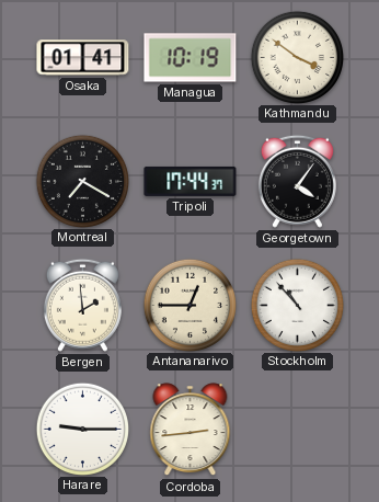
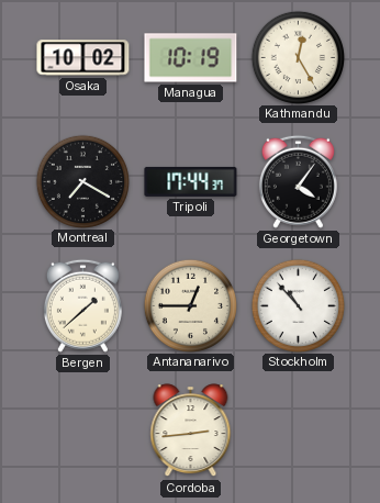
Osaka: 01:41 -> 10:02 (83, 58)
Kathmandu: 3:51 -> 12:25 (298, 57)
Bergen: 1:59 -> 1:38 (82, 305)
Harare: 9:15 -> none (82, 429)
